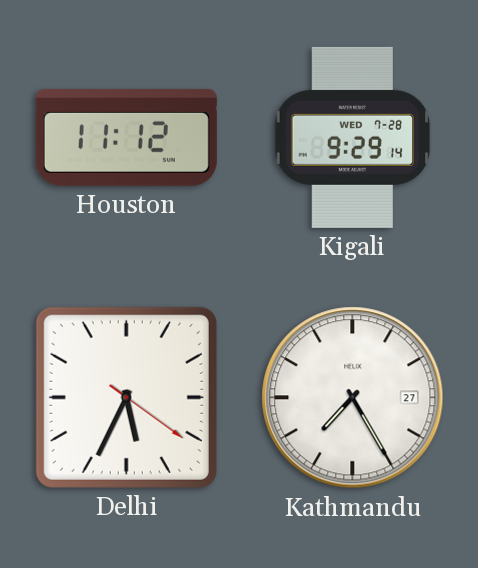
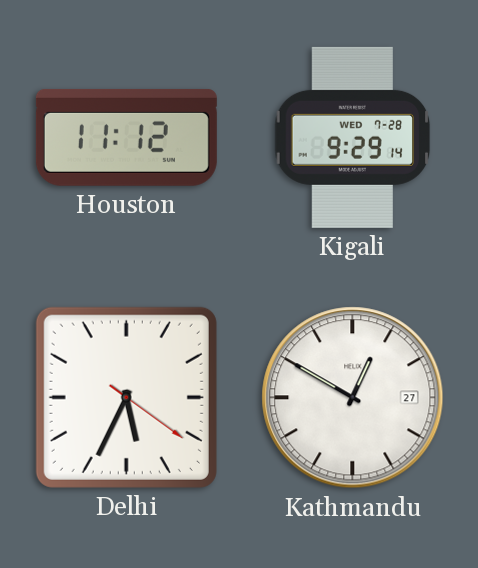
Kathmandu: 7:25 -> 12:50 (353, 398)
